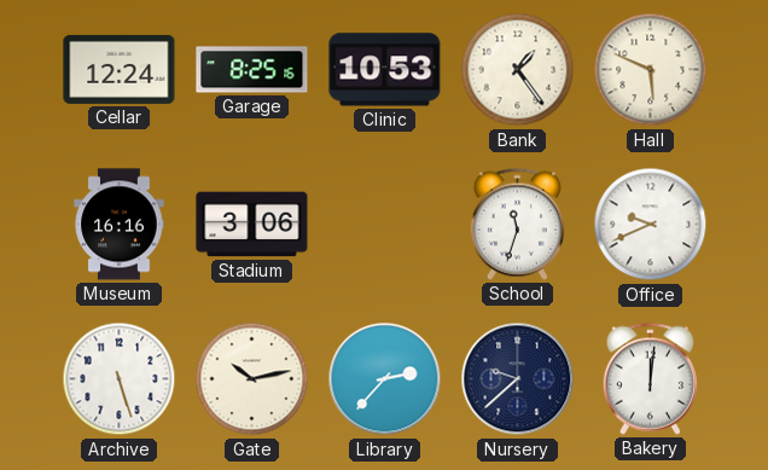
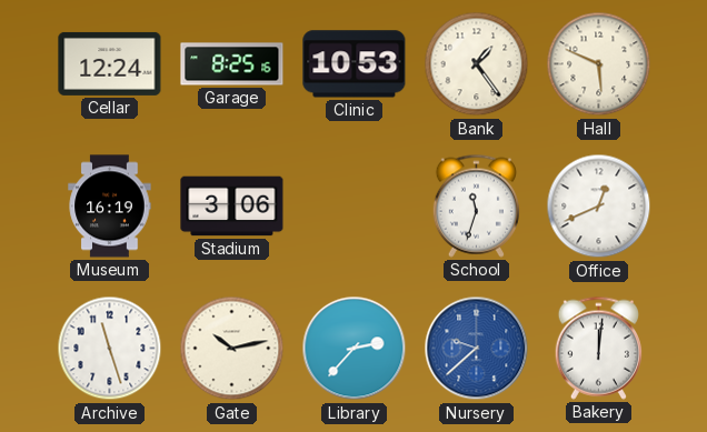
Museum: 16:16 -> 16:19 (110, 207)
Office: 9:41 -> 12:41 (599, 207)
Archive: 5:27 -> 11:27 (110, 349)
Nursery dial: navy -> blue (477, 349)
